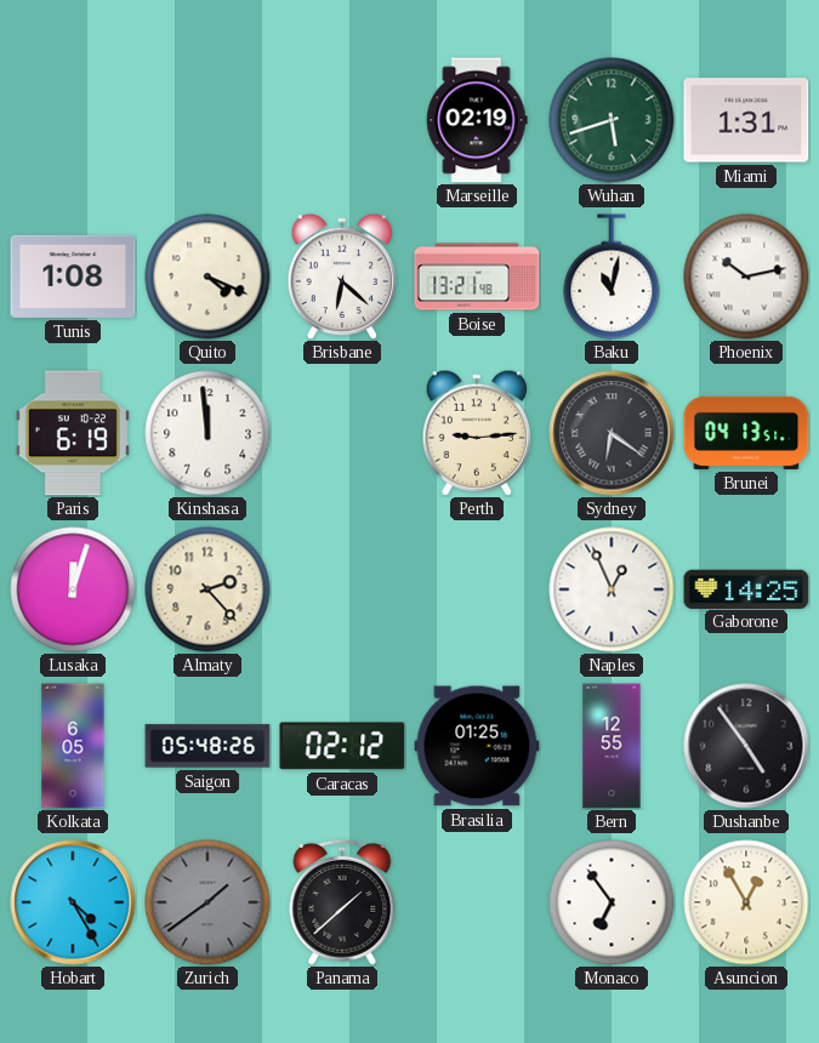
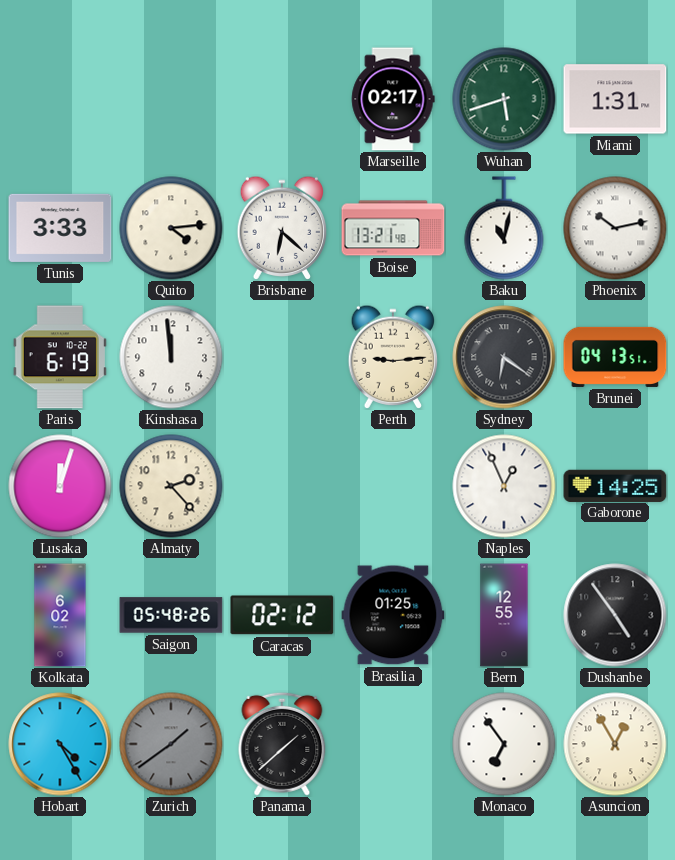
Marseille: 02:19 -> 02:17 (393, 99)
Tunis: 1:08 -> 3:33 (60, 228)
Quito: 4:19 -> 4:14 (171, 228)
Kolkata: 6:05 -> 6:02 (60, 615)
